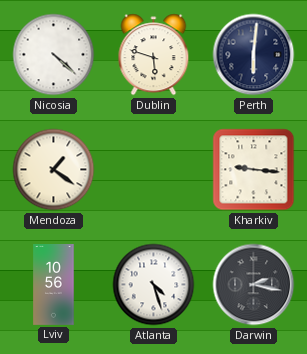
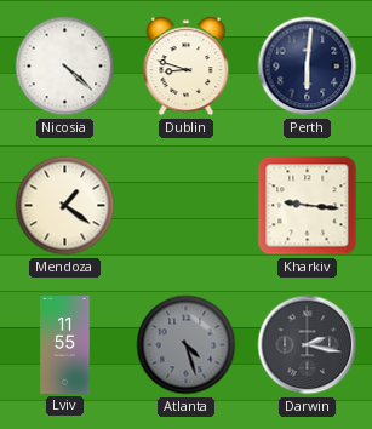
Dublin: 5:48 -> 8:48 (187, 67)
Lviv: 10:56 -> 11:55 (65, 345)
Atlanta dial: white -> grey (187, 345)
